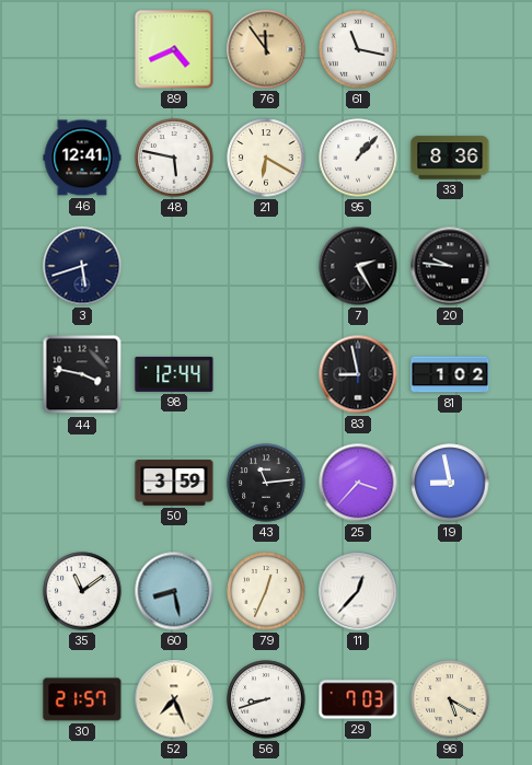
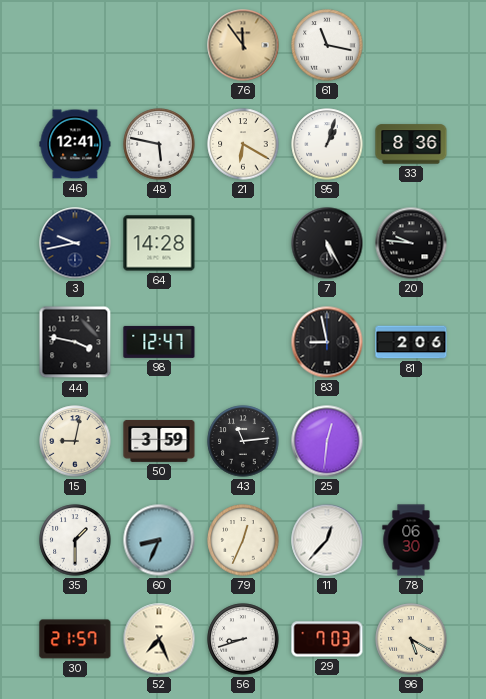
89: 4:41 -> none (174, 49)
95: 1:07 -> 1:03 (327, 144)
3: 5:42 -> 9:43 (75, 243)
64: none -> 14:28 (159, 243)
7: 2:25 -> 5:25 (327, 243)
98: 12:44 -> 12:47 (159, 342)
81: 1:02 -> 2:06 (411, 342)
15: none -> 9:02 (75, 441)
25: 3:37 -> 12:31 (327, 441)
19: 8:58 -> none (450, 483)
35: 11:09 -> 1:30 (75, 540)
60: 8:28 -> 8:34 (159, 540)
78: none -> 06:30 (411, 540)
